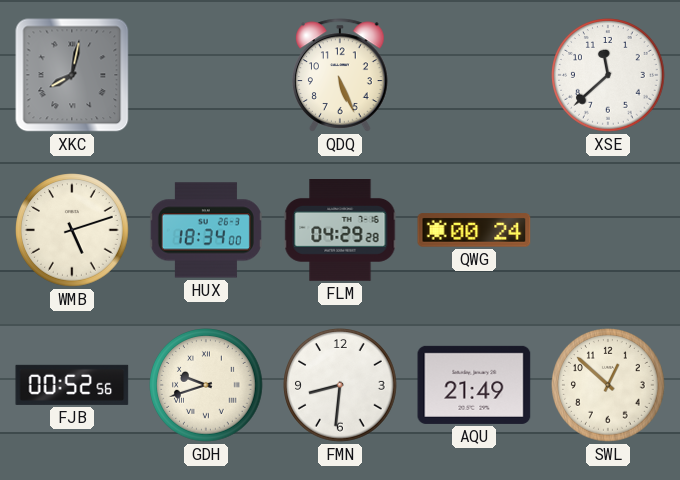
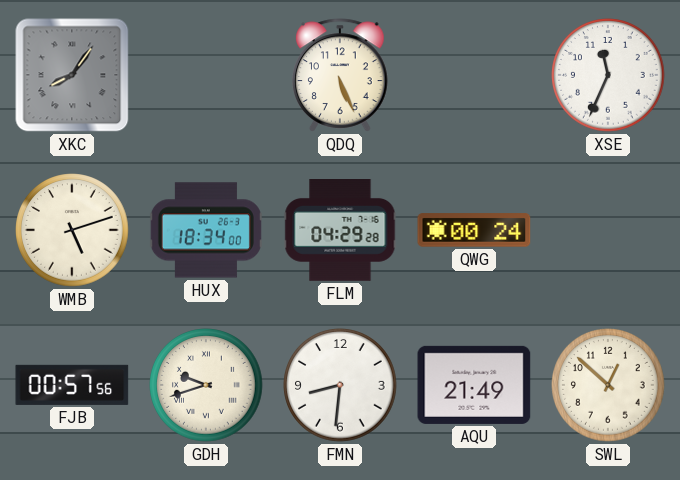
XKC: 8:02 -> 8:06 (72, 75)
XSE: 11:38 -> 11:34 (608, 75)
FJB: 00:52 -> 00:57 (72, 385)
